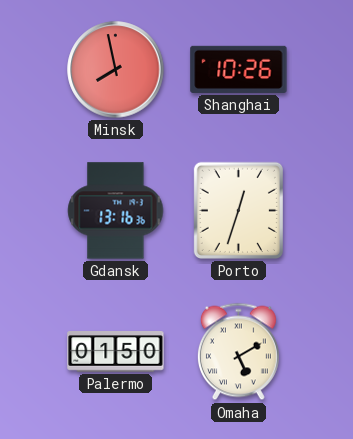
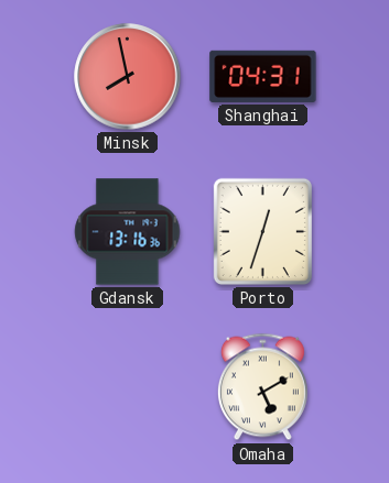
Shanghai: 10:26 -> 04:31 (263, 76)
Palermo: 01:50 -> none (116, 352)
